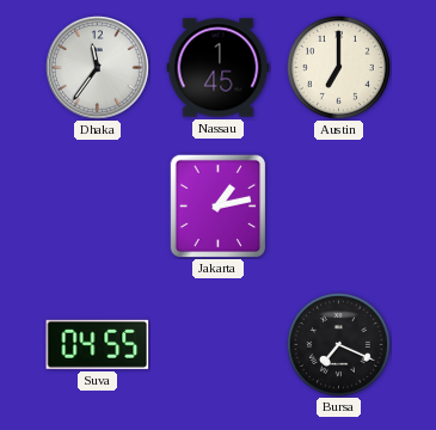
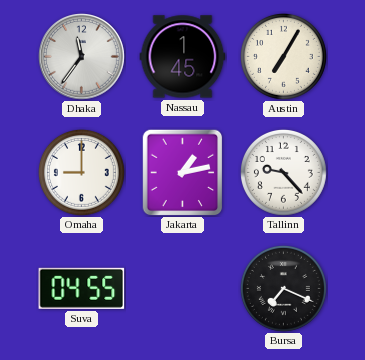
Austin: 7:00 -> 7:05 (283, 56)
Omaha: none -> 9:00 (81, 172)
Tallinn: none -> 9:23 (283, 172)
